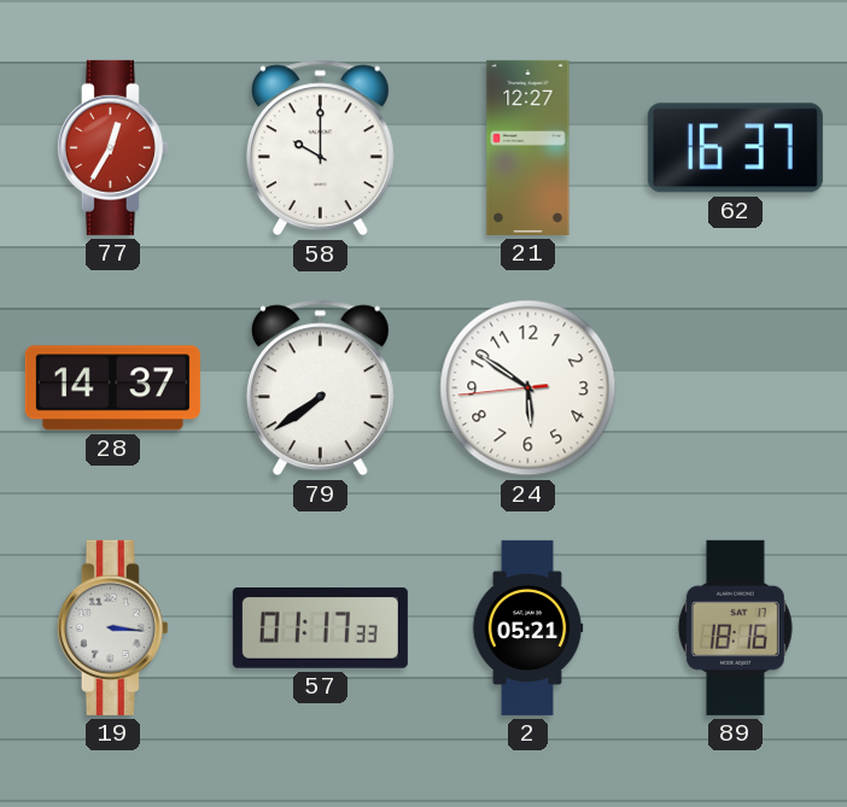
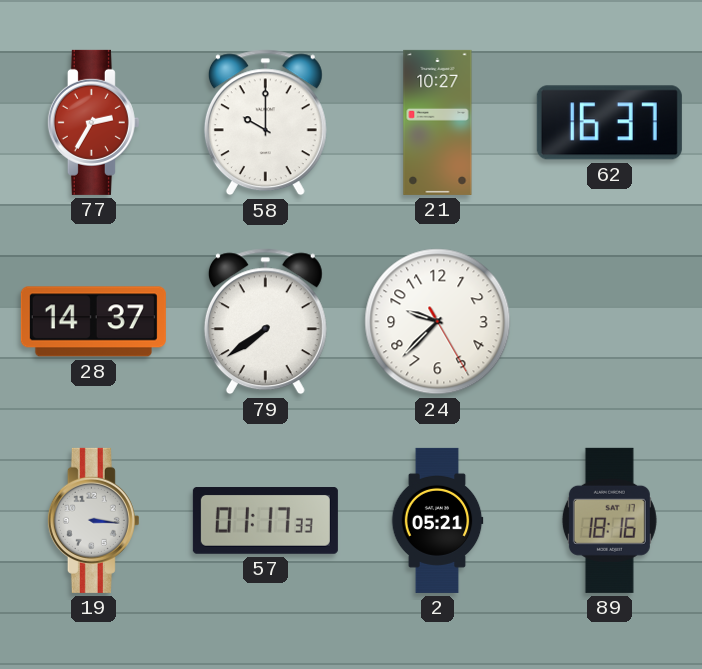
77: 12:35 -> 2:35 (93, 122)
21: 12:27 -> 10:27 (438, 122)
24: 5:50 -> 9:37 (438, 322)
